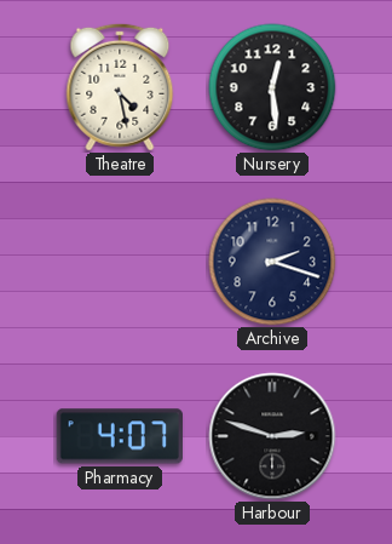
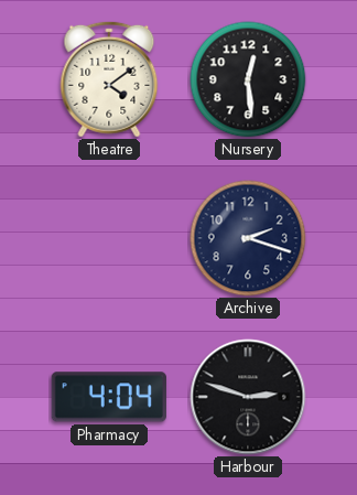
Theatre: 4:28 -> 4:09 (109, 79)
Pharmacy: 4:07 -> 4:04 (109, 397)
